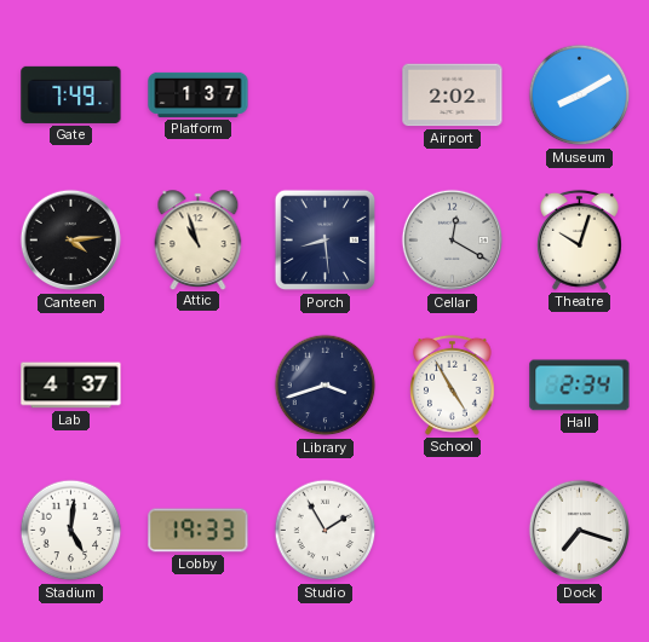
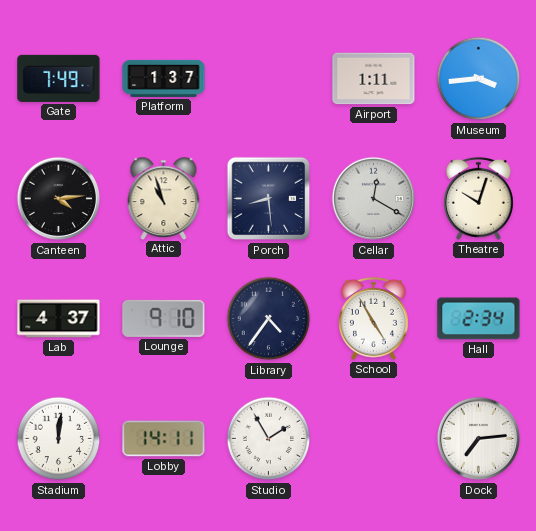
Airport: 2:02 -> 1:11 (374, 79)
Museum: 8:10 -> 3:44 (479, 79)
Lounge: none -> 9:10 (164, 318)
Library: 3:42 -> 4:36 (269, 319)
Stadium: 5:01 -> 12:01 (59, 439)
Lobby: 19:33 -> 14:11 (164, 439)
Dock: 7:18 -> 7:14 (479, 439)
